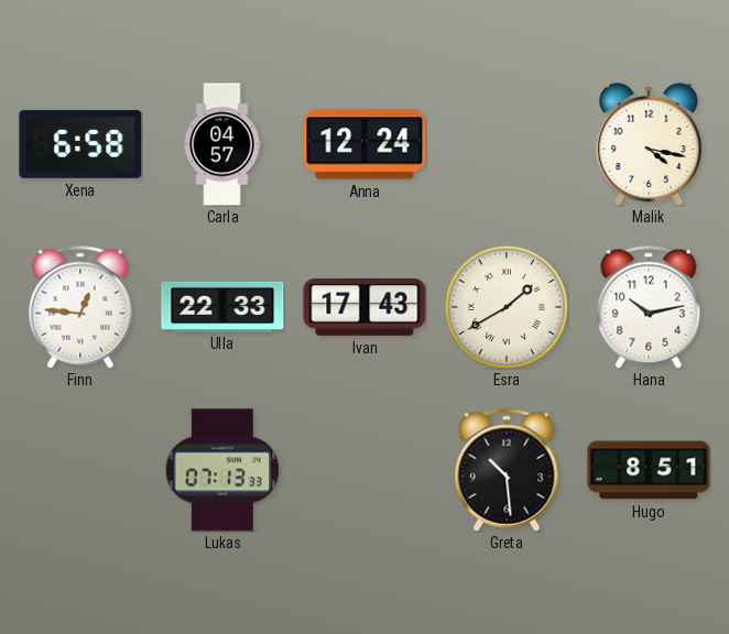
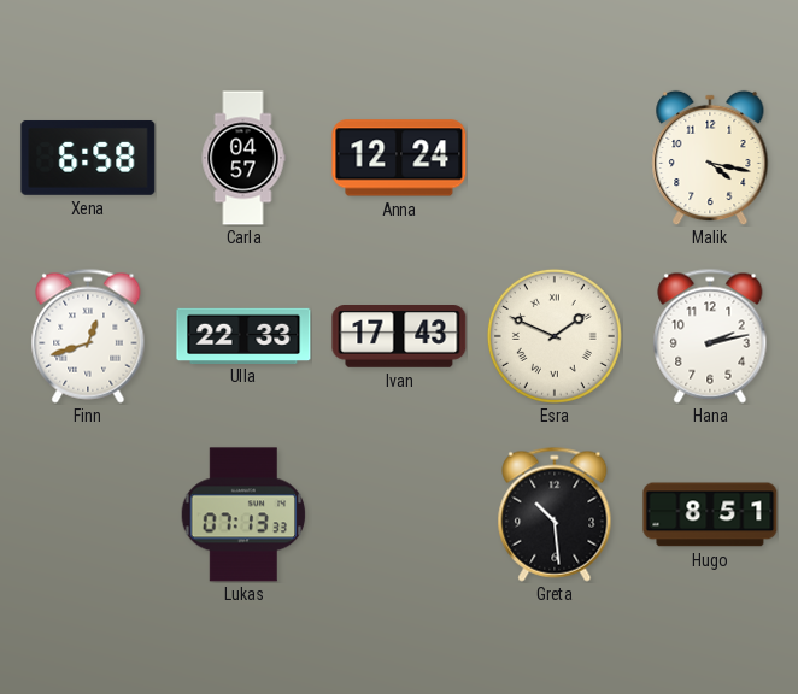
Finn: 12:46 -> 12:42 (88, 336)
Esra: 1:40 -> 1:49 (555, 336)
Hana: 10:13 -> 2:13 (710, 336)
